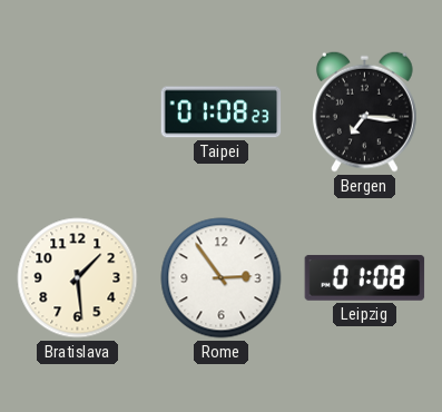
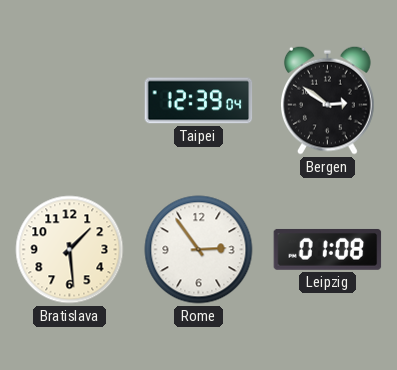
Taipei: 01:08 -> 12:39 (199, 101)
Bergen: 7:16 -> 2:51 (328, 100)
